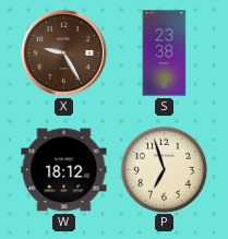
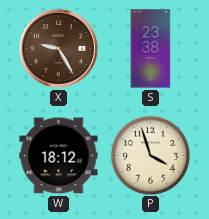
P: 6:57 -> 3:57 (150, 155)
